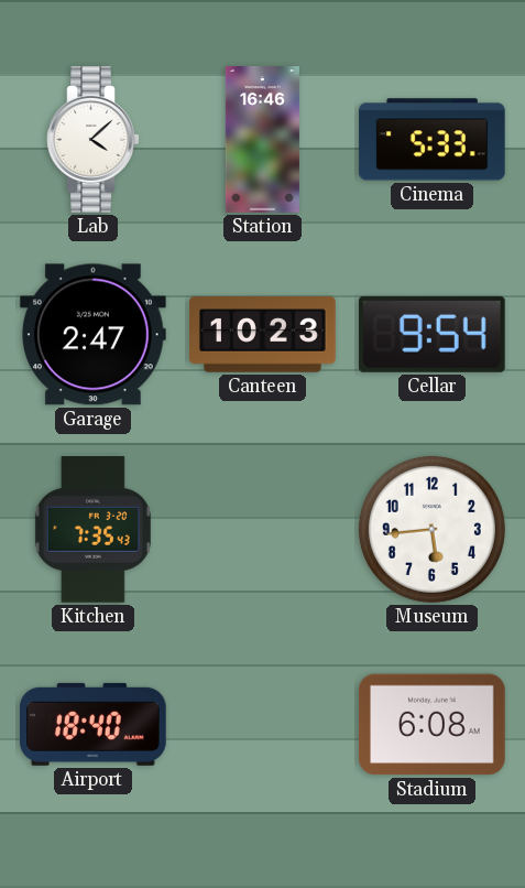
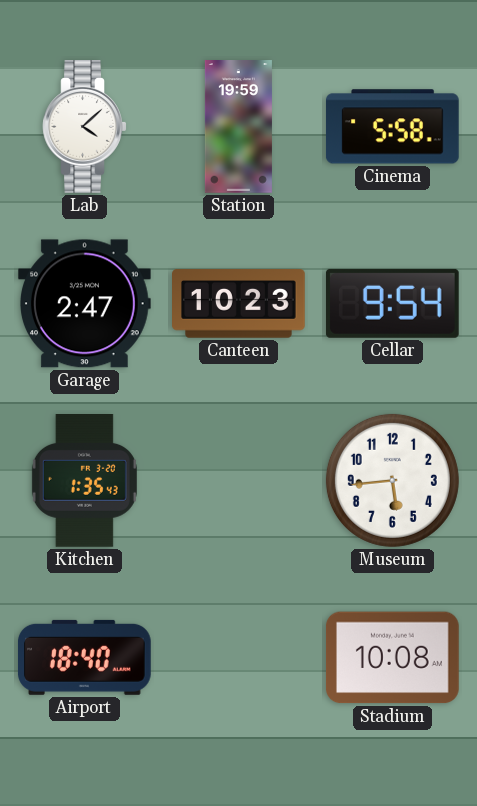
Station: 16:46 -> 19:59 (238, 127)
Cinema: 5:33 -> 5:58 (392, 127)
Kitchen: 7:35 -> 1:35 (84, 481)
Stadium: 6:08 -> 10:08 (392, 658)
